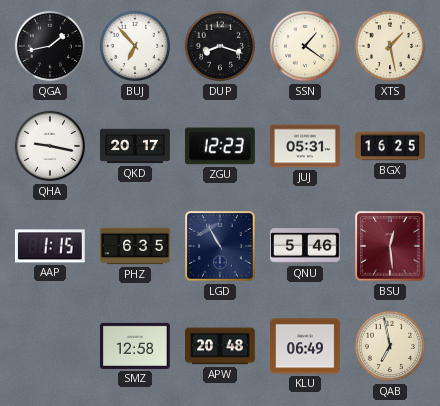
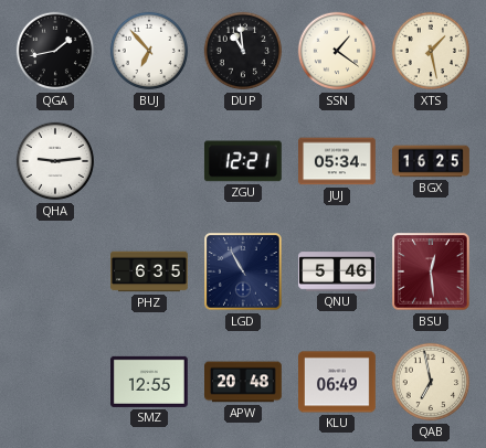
DUP: 8:18 -> 10:59 (243, 51)
QHA: 9:17 -> 9:14 (55, 161)
QKD: 20:17 -> none (136, 146)
ZGU: 12:23 -> 12:21 (243, 161)
JUJ: 05:31 -> 05:34 (338, 161)
AAP: 1:15 -> none (50, 246)
SMZ: 12:58 -> 12:55 (150, 382)
